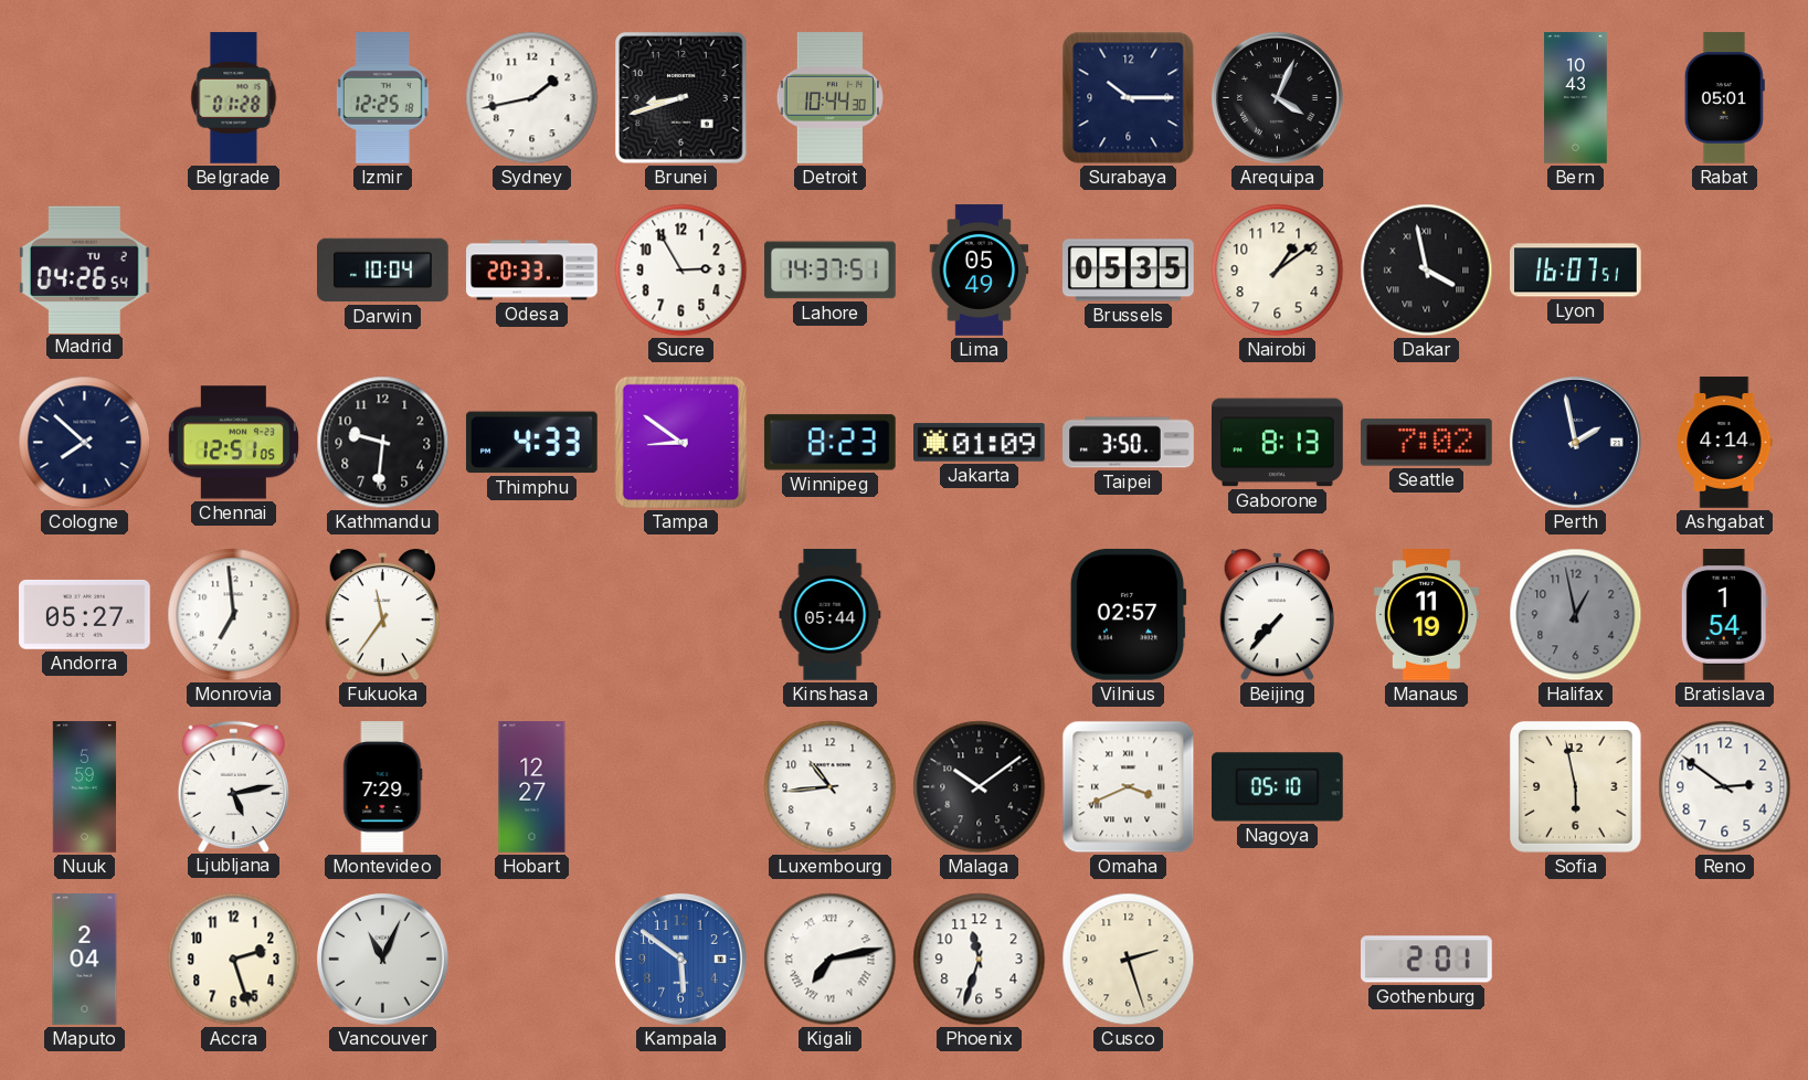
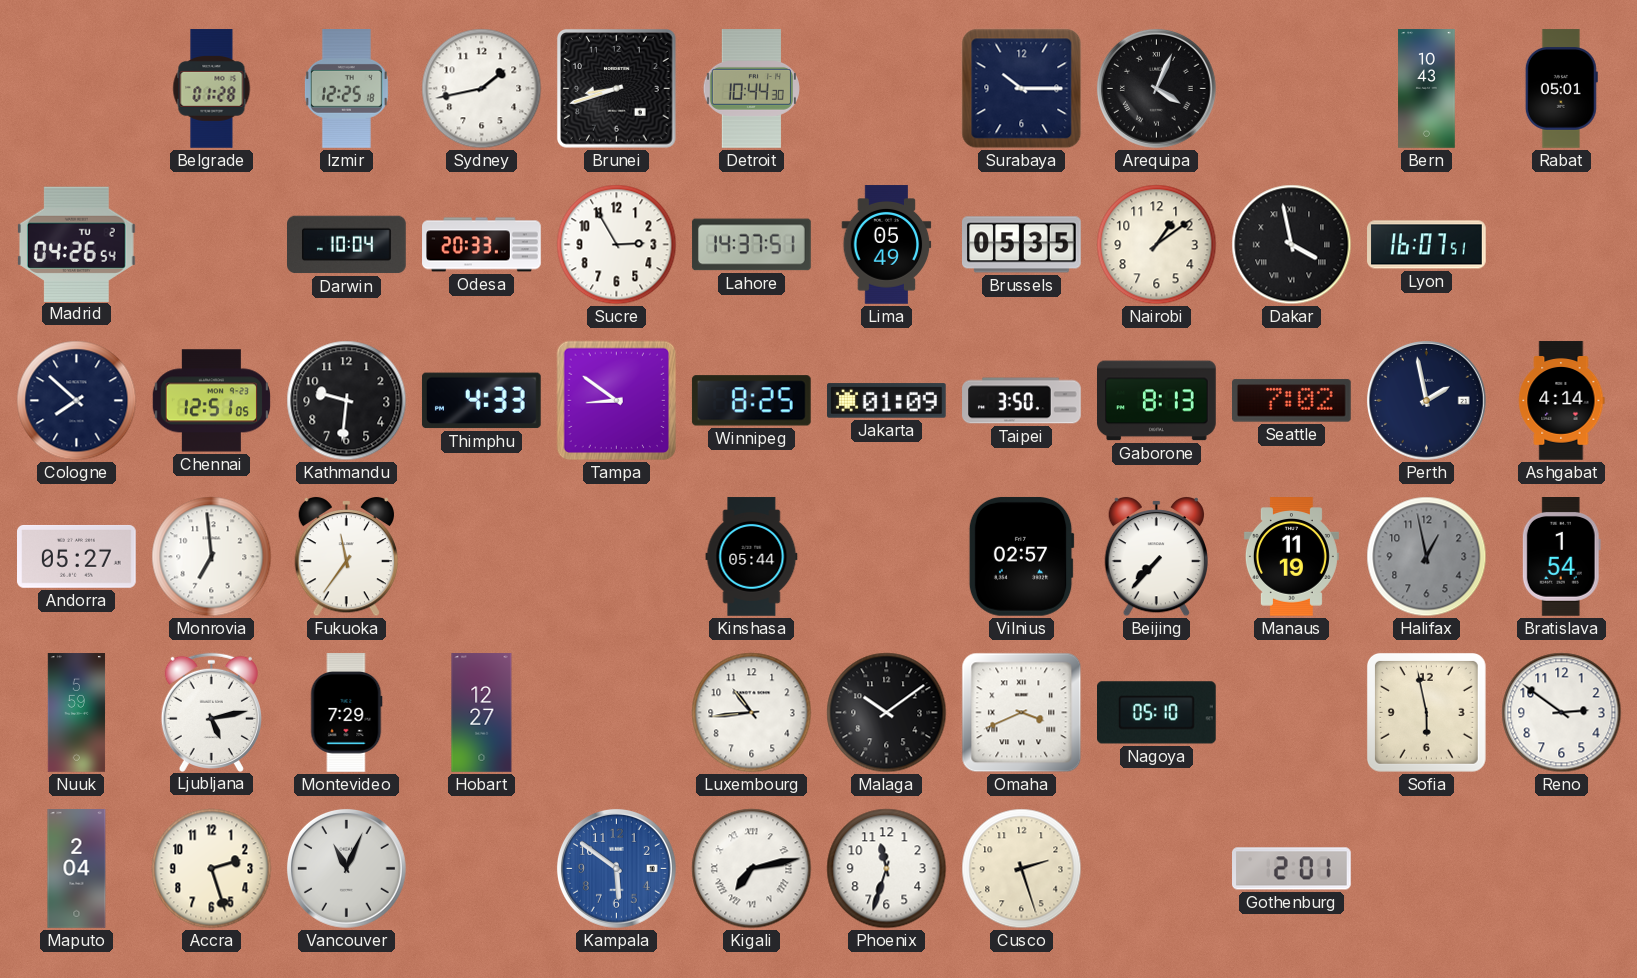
Winnipeg: 8:23 -> 8:25 (751, 401)
